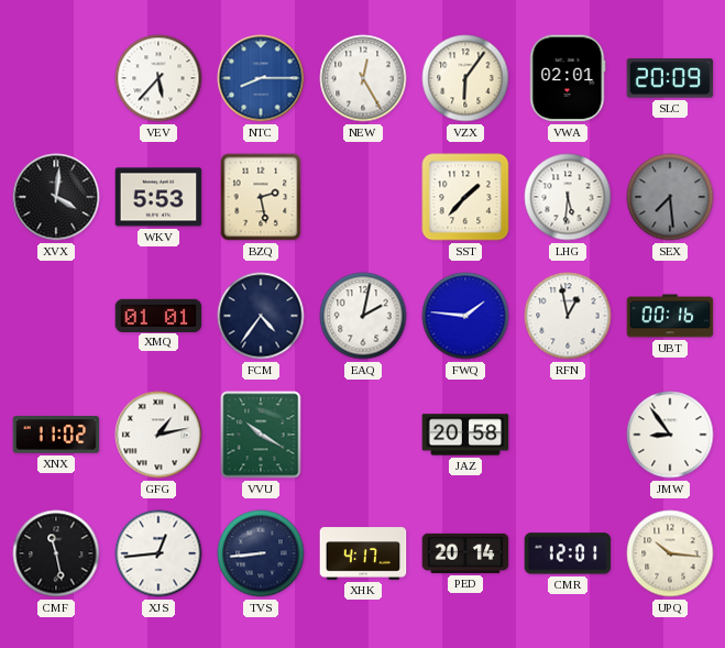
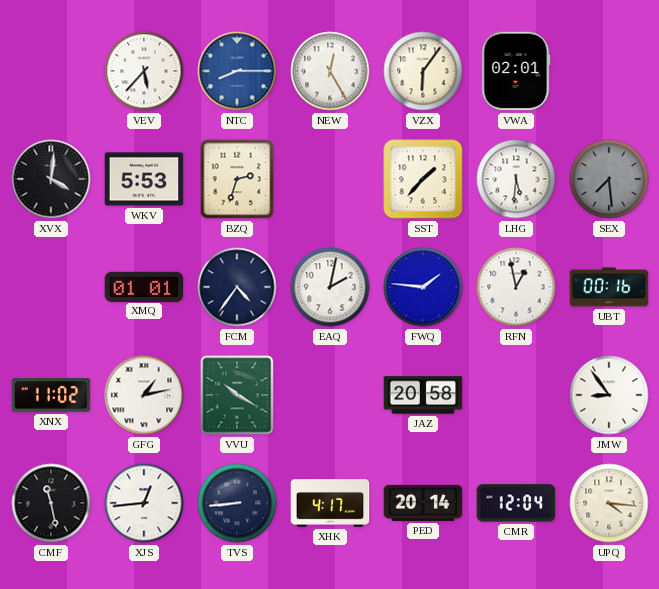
SLC: 20:09 -> none (670, 78)
BZQ: 2:28 -> 2:33 (237, 179)
CMR: 12:01 -> 12:04 (516, 503)
UPQ: 10:16 -> 4:16 (609, 503)
